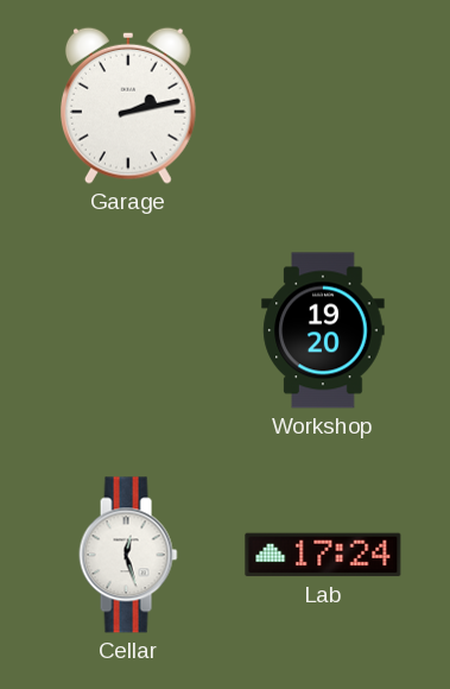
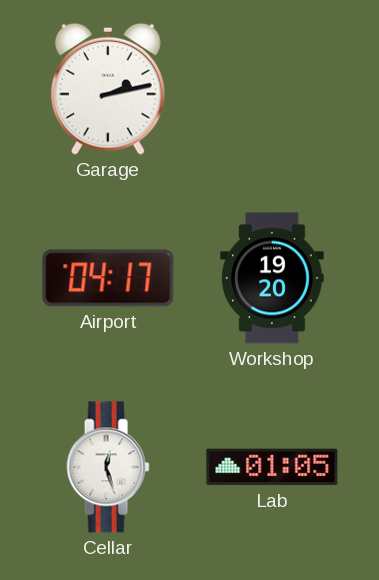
Airport: none -> 04:17 (108, 278)
Lab: 17:24 -> 01:05 (272, 467)
